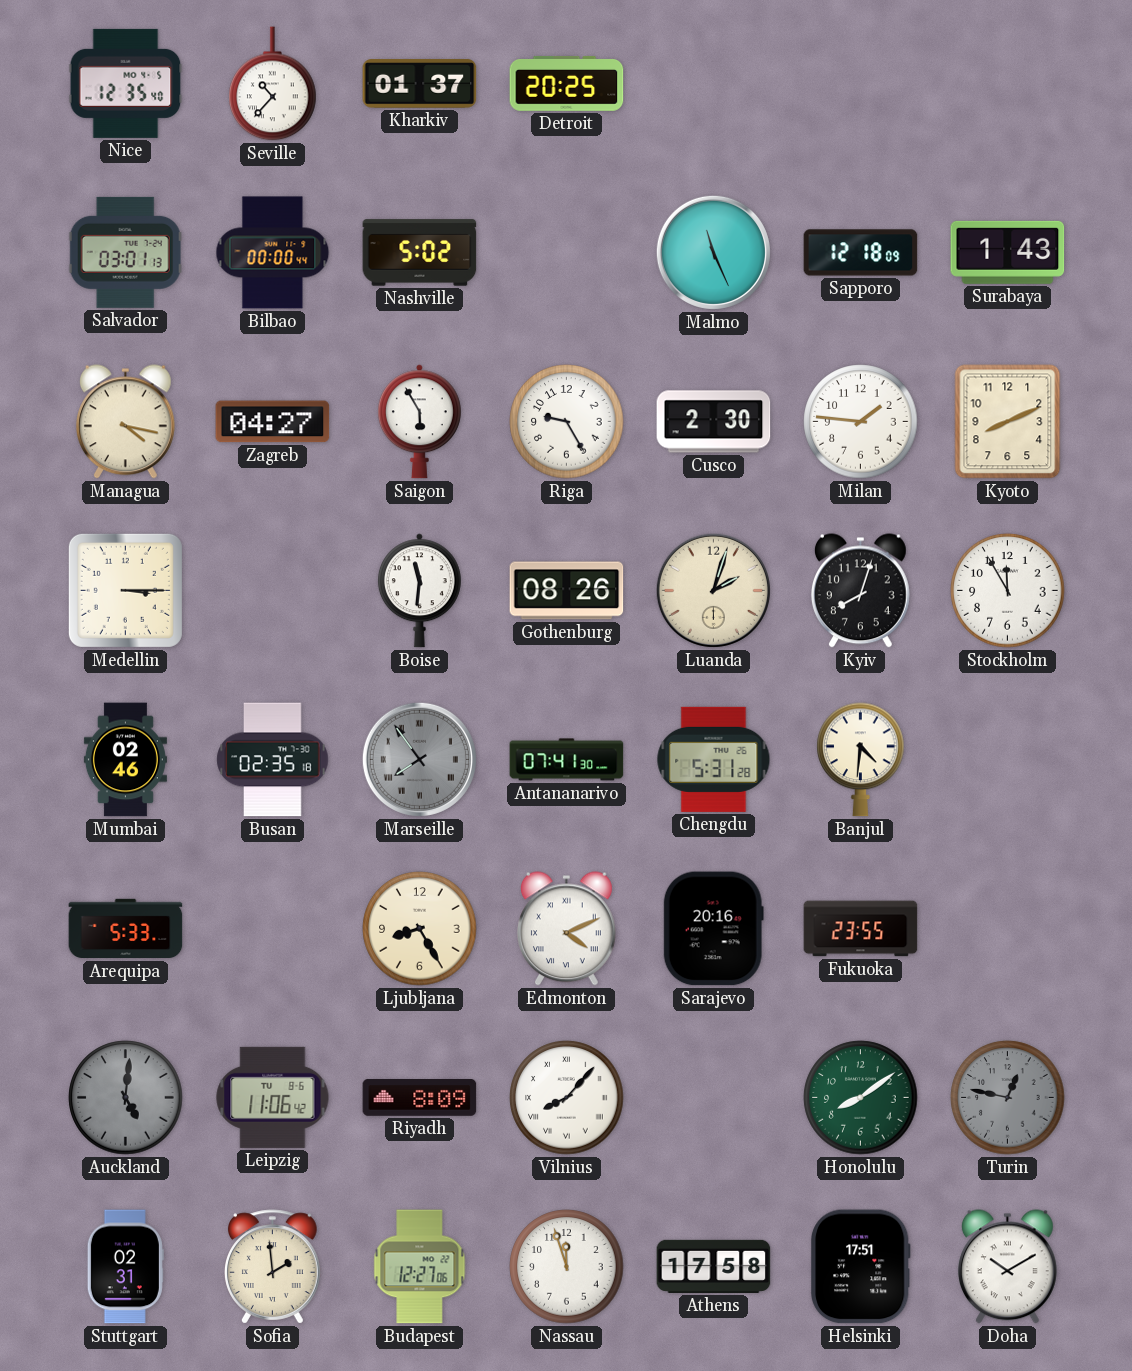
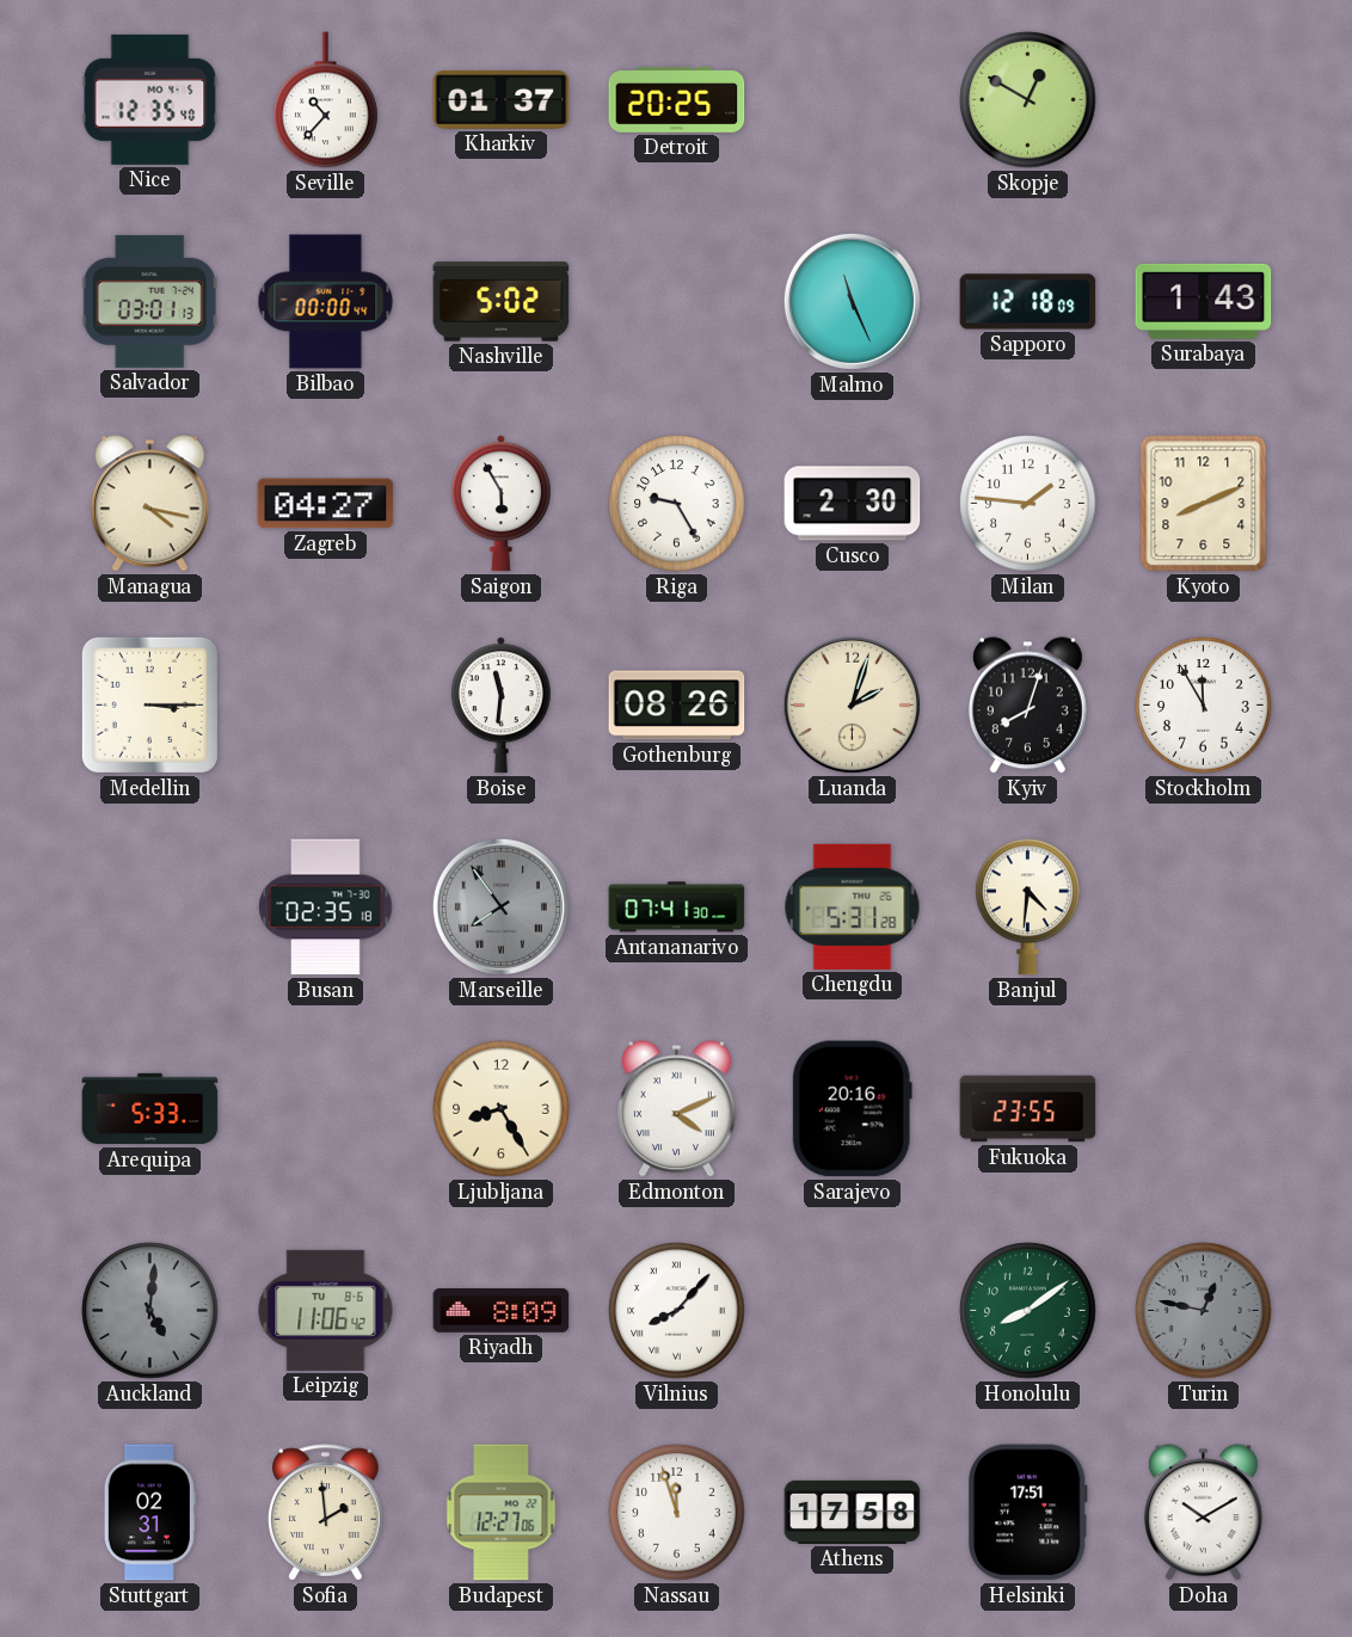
Skopje: none -> 12:50 (1028, 100)
Mumbai: 02:46 -> none (125, 760)
